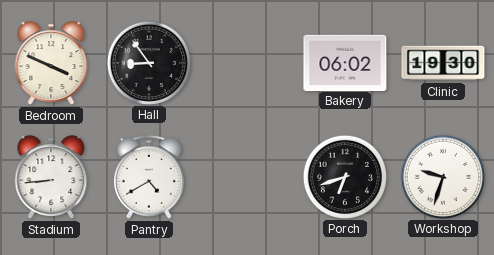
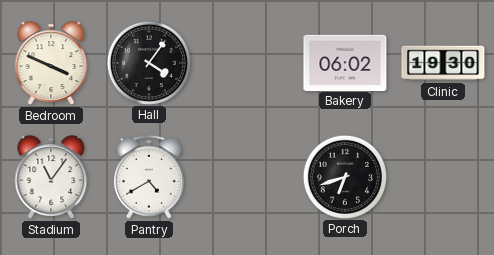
Hall: 8:54 -> 4:06 (148, 62)
Stadium: 8:44 -> 11:06 (51, 177)
Workshop: 9:33 -> none (442, 176)
